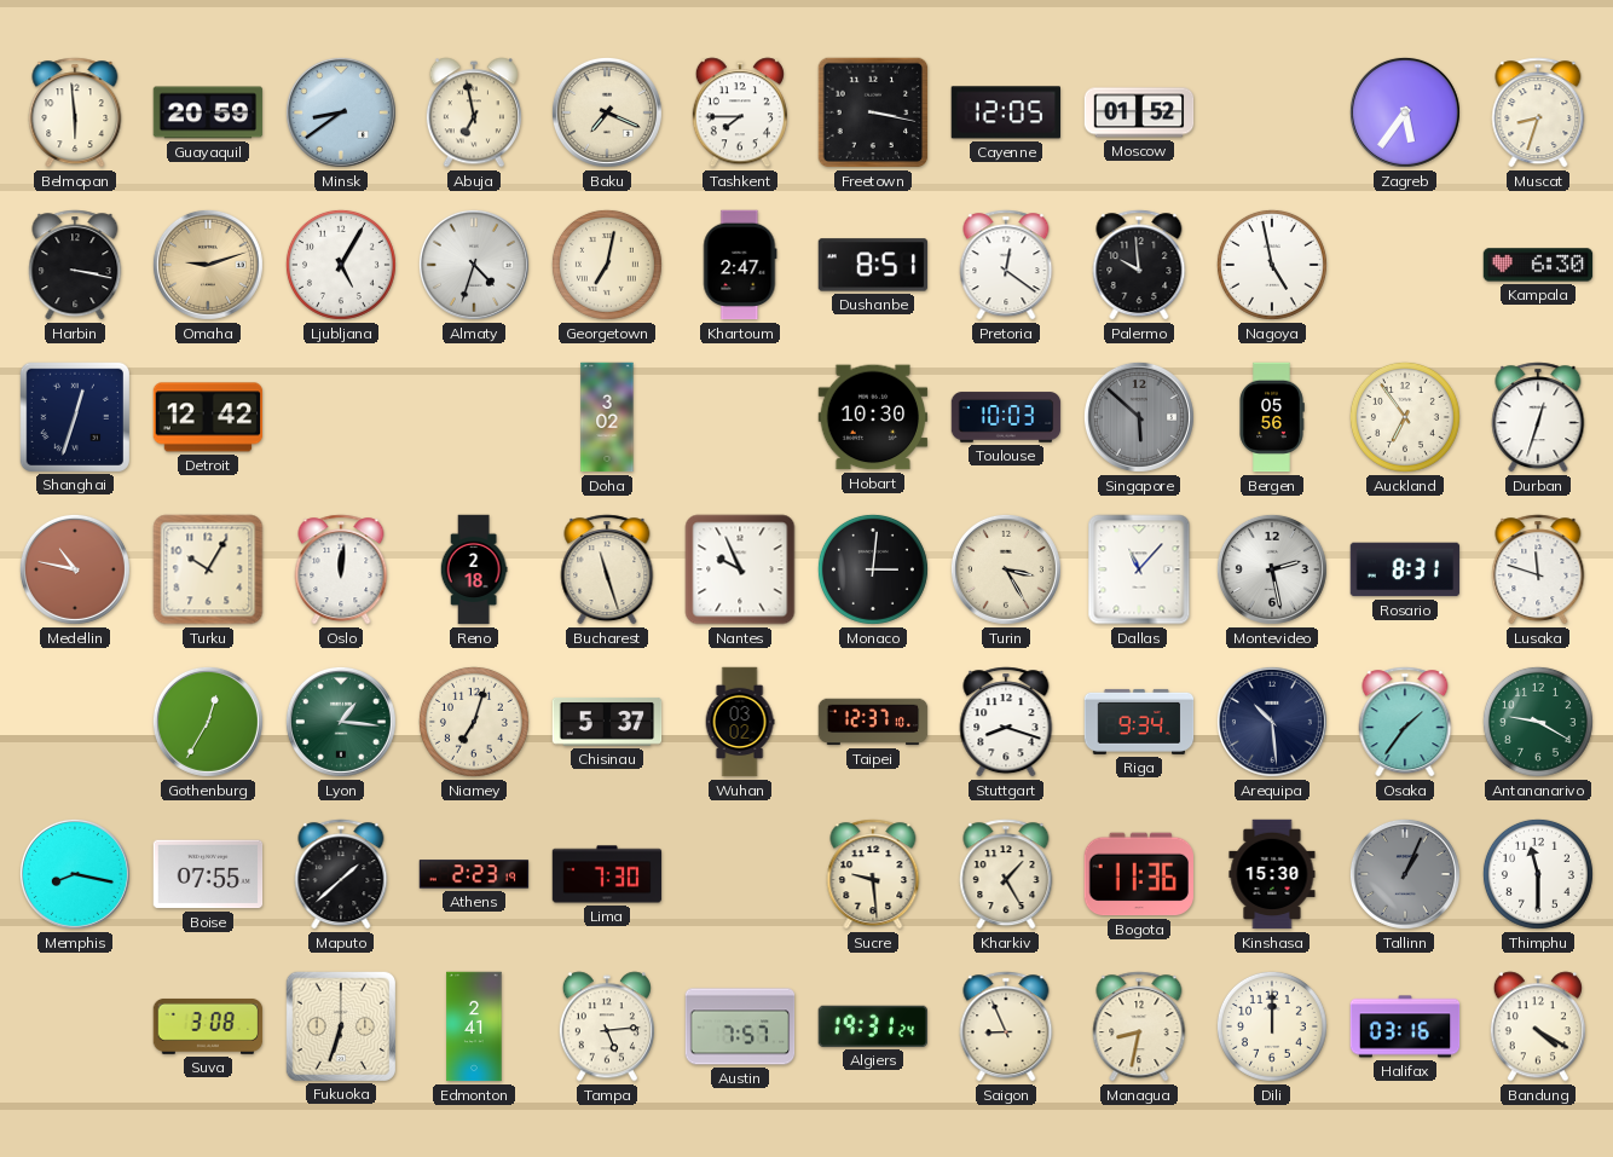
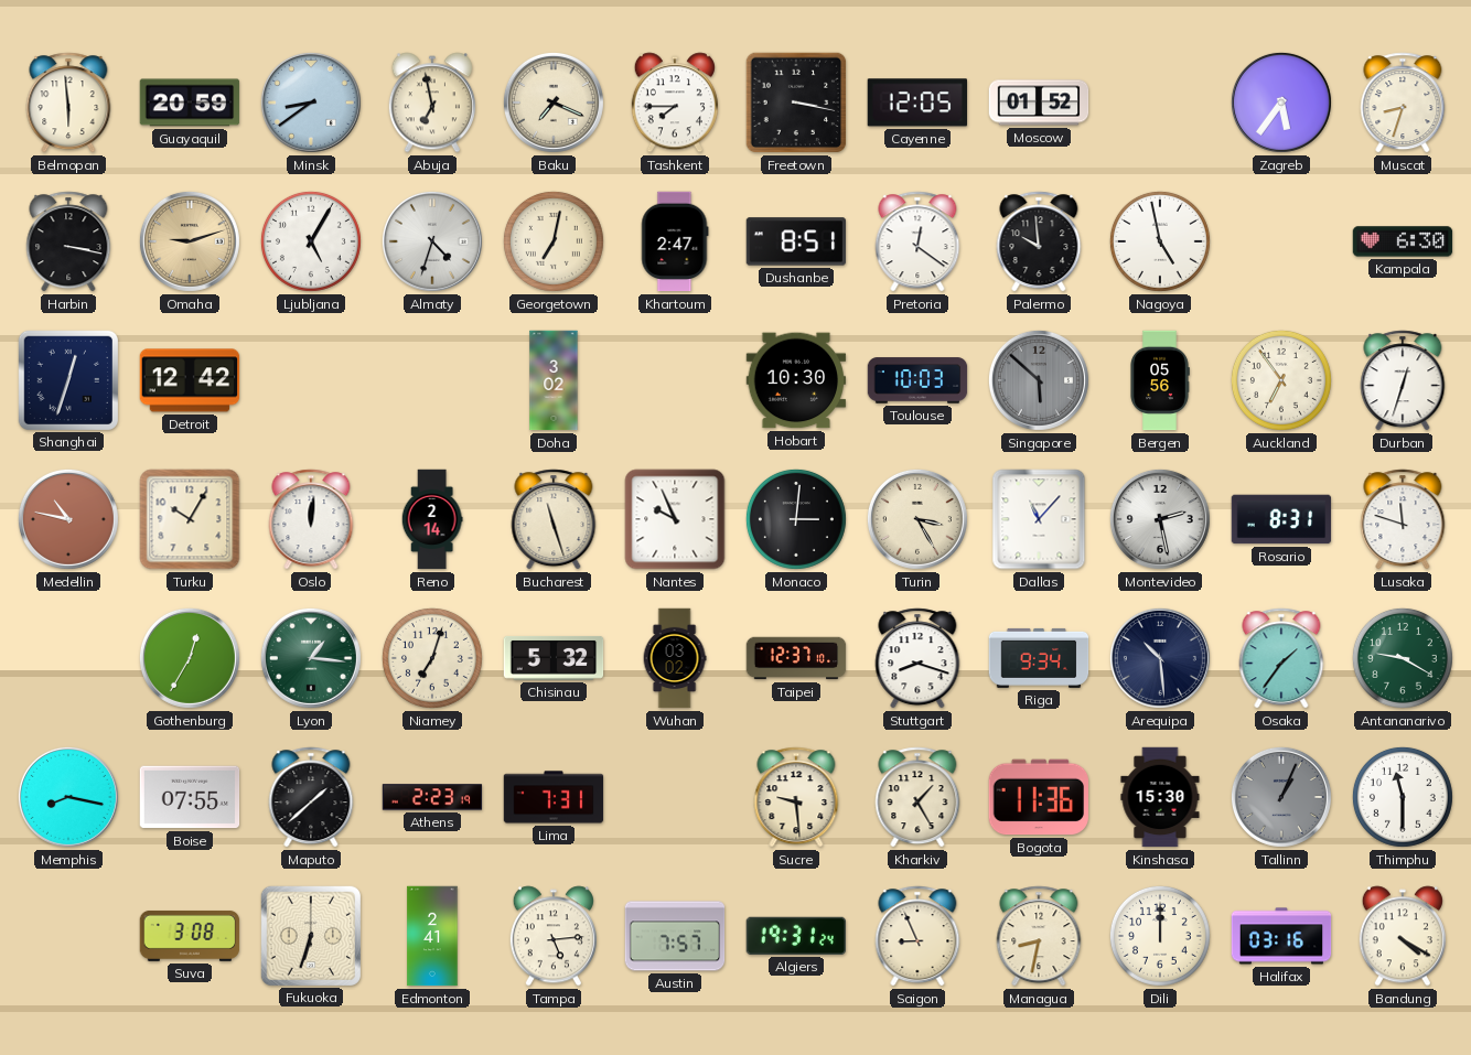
Reno: 2:18 -> 2:14 (432, 519)
Chisinau: 5:37 -> 5:32 (554, 658)
Lima: 7:30 -> 7:31 (554, 797)
